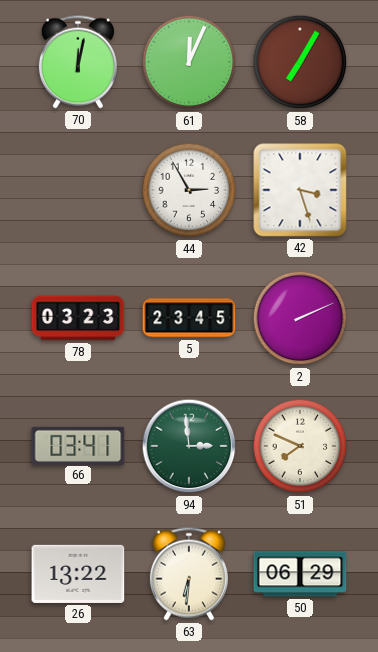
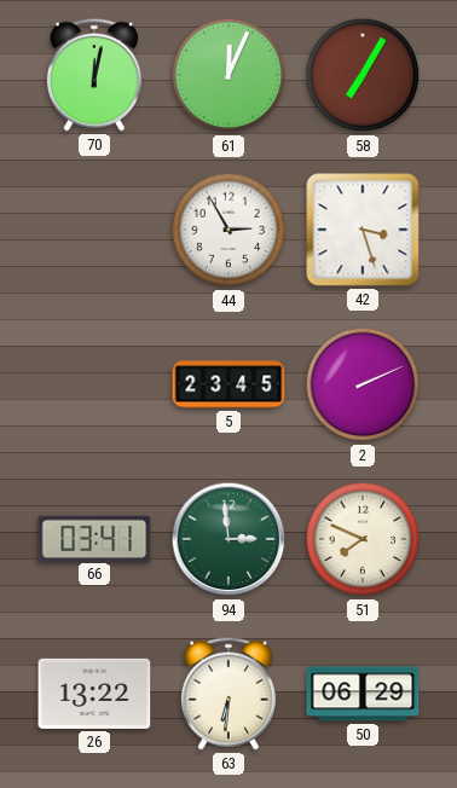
78: 03:23 -> none (78, 318)
